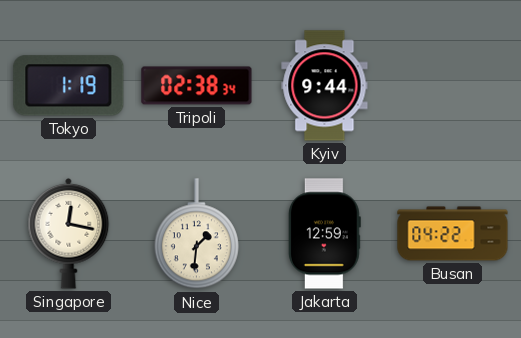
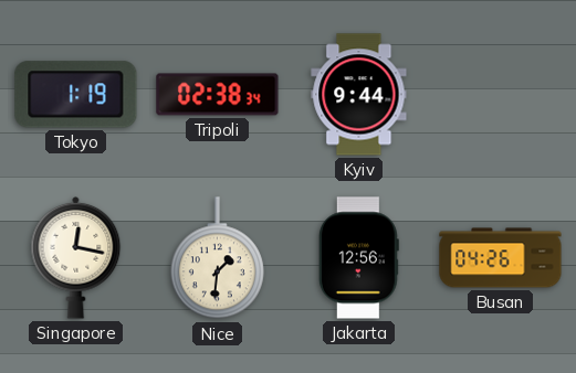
Jakarta: 12:59 -> 12:56 (358, 258)
Busan: 04:22 -> 04:26 (501, 258)
